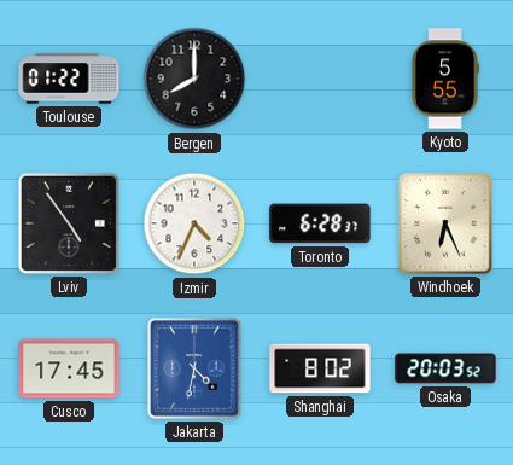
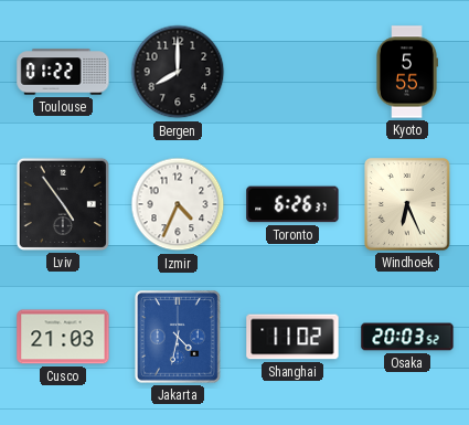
Toronto: 6:28 -> 6:26 (292, 204)
Cusco: 17:45 -> 21:03 (63, 337)
Shanghai: 8:02 -> 11:02 (292, 337)
